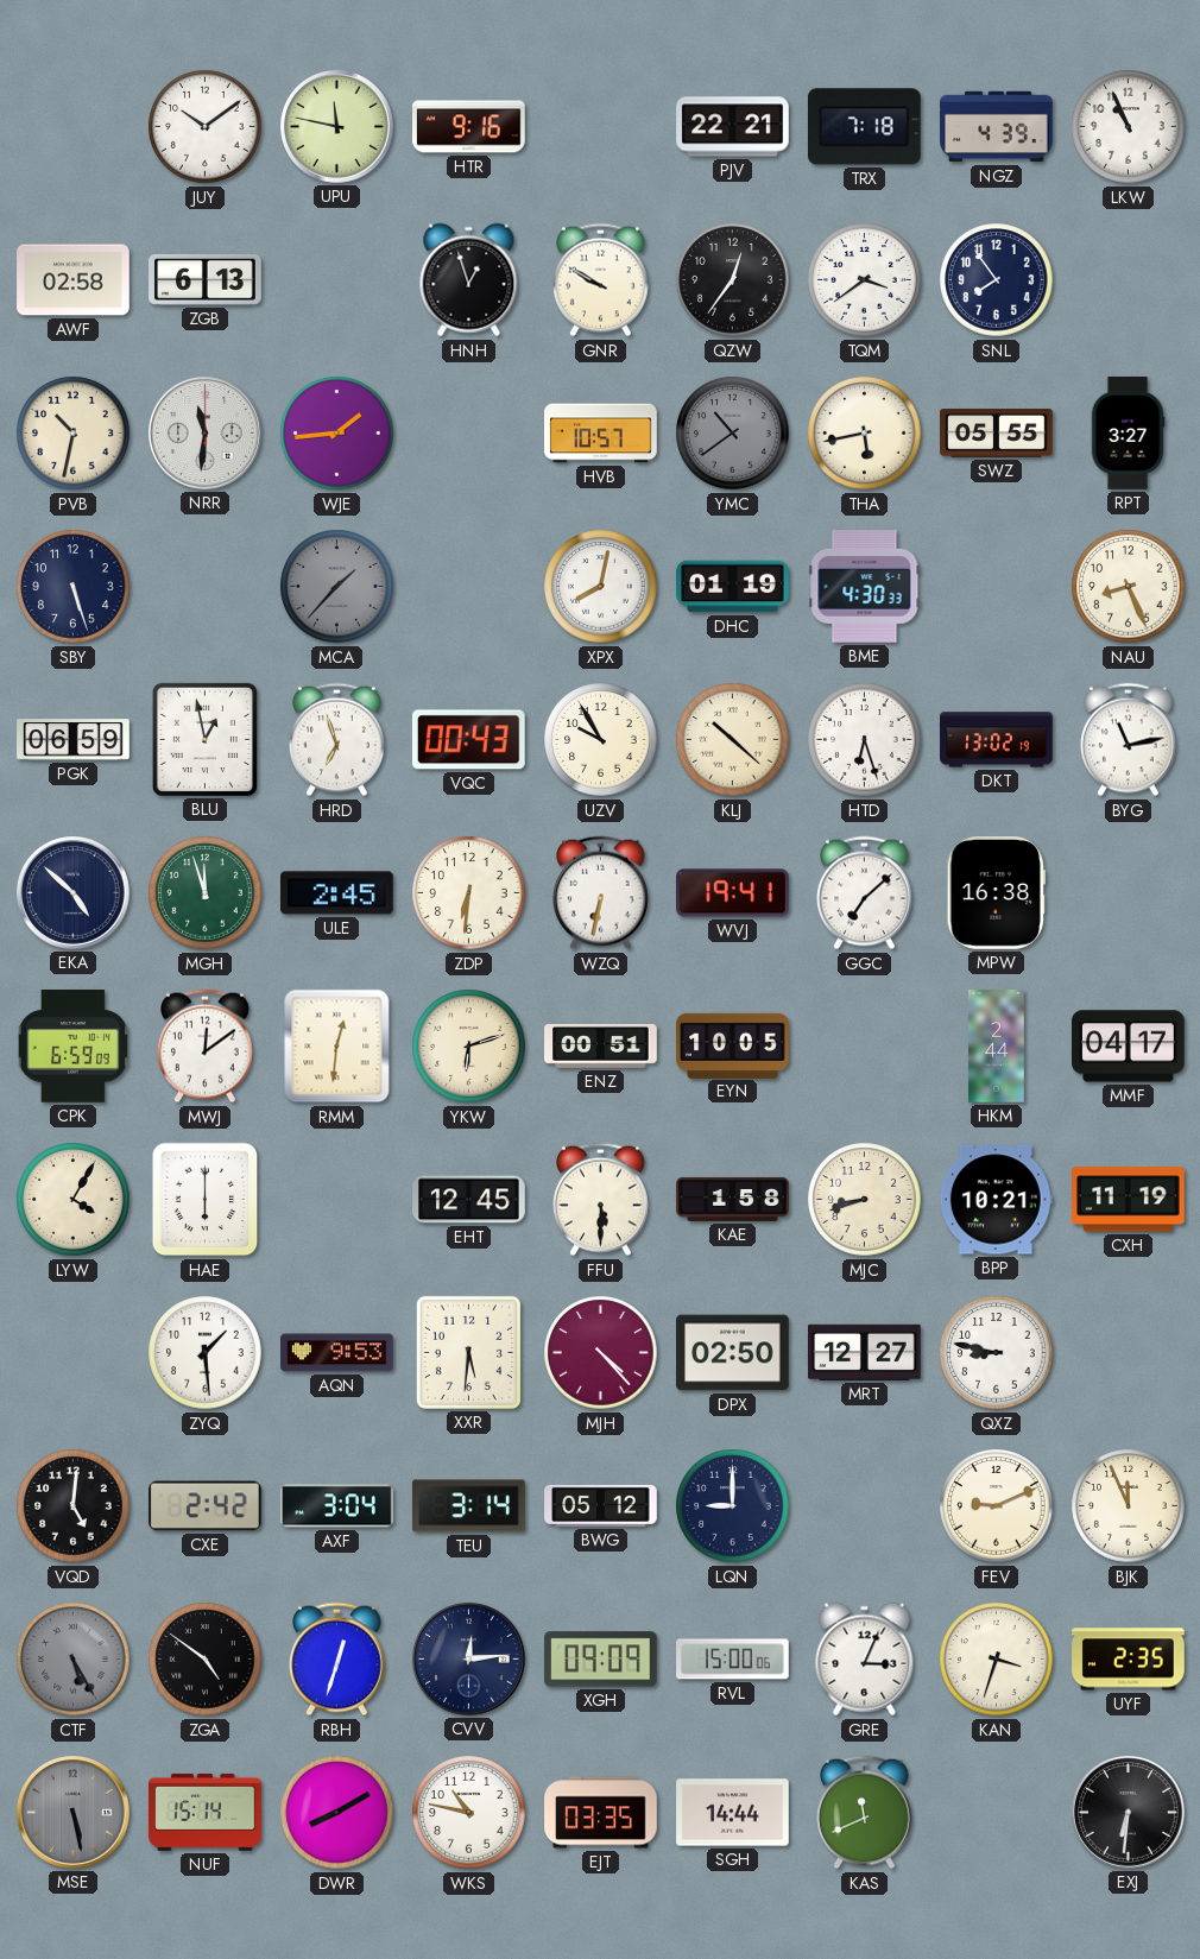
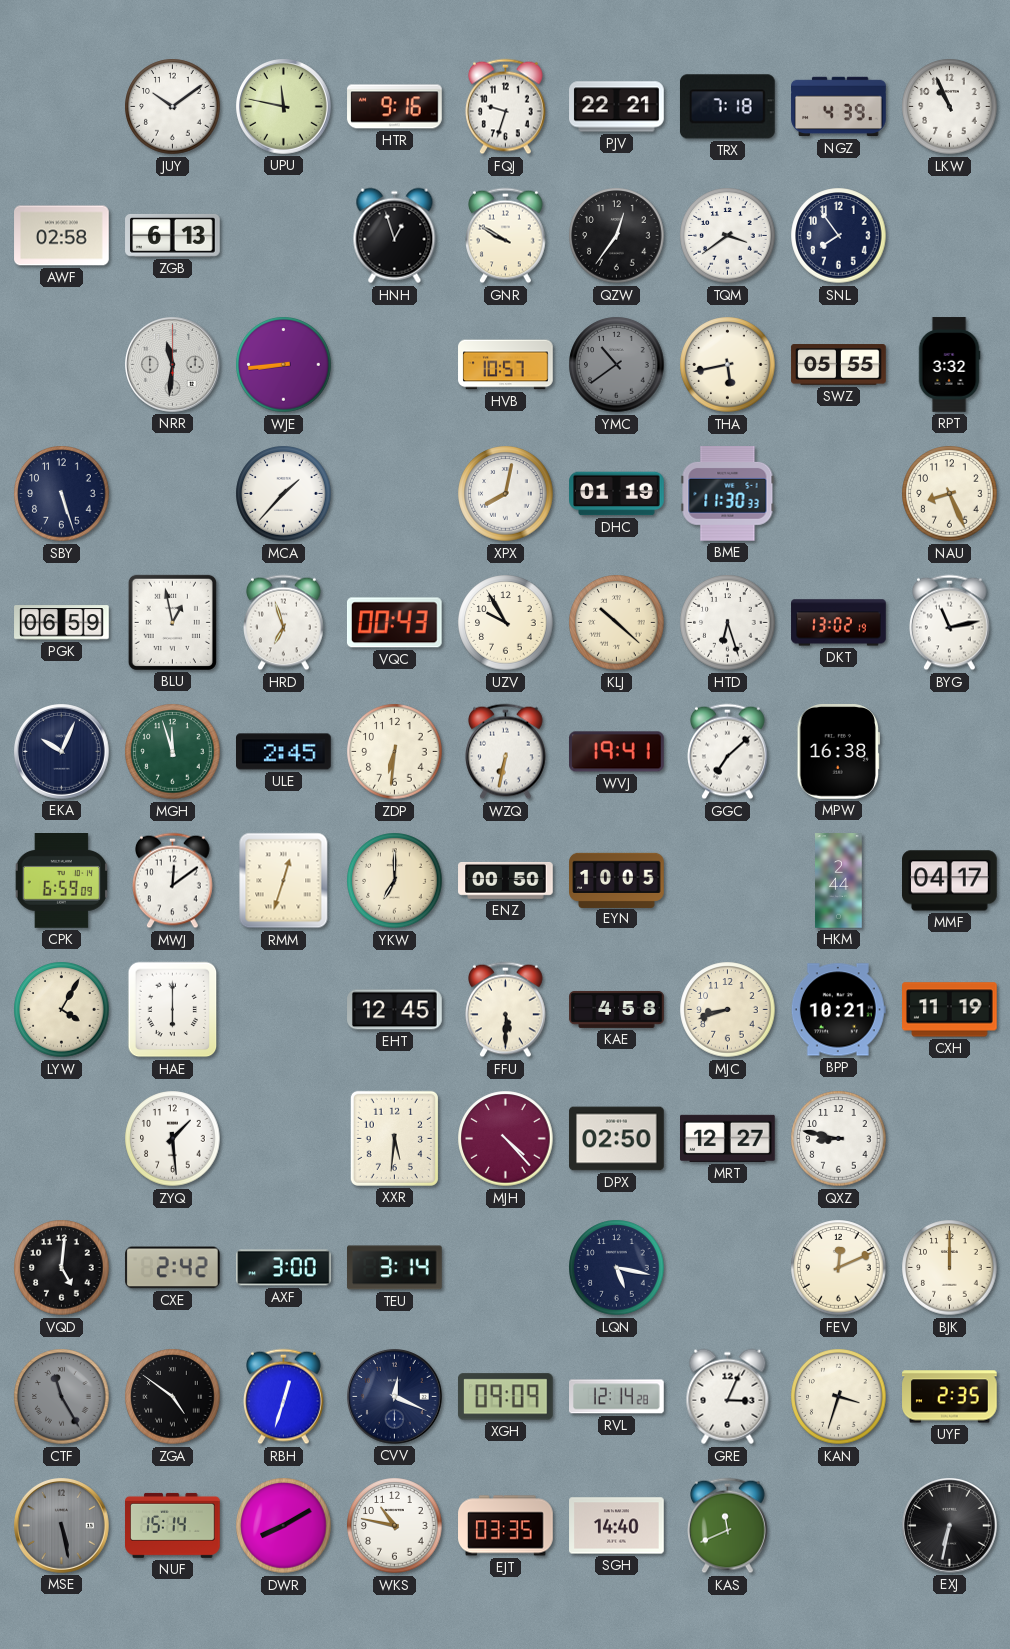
FQJ: none -> 9:33 (506, 107)
PVB: 10:32 -> none (74, 434)
WJE: 1:44 -> 8:44 (284, 365)
RPT: 3:27 -> 3:32 (949, 365)
MCA dial: grey -> white (284, 494)
BME: 4:30 -> 11:30 (728, 494)
EKA: 4:52 -> 10:04 (62, 752)
RMM: 12:31 -> 12:33 (284, 881)
YKW: 6:12 -> 7:00 (395, 881)
ENZ: 00:51 -> 00:50 (506, 880)
KAE: 1:58 -> 4:58 (617, 1009)
AQN: 9:53 -> none (337, 1353)
AXF: 3:04 -> 3:00 (284, 1268)
BWG: 05:12 -> none (601, 1505)
LQN: 9:00 -> 5:17 (617, 1268)
FEV: 9:11 -> 12:11 (839, 1268)
BJK: 11:56 -> 12:00 (950, 1268)
CTF: 5:25 -> 11:25 (62, 1397)
CVV: 12:14 -> 12:19 (395, 1397)
RVL: 15:00 -> 12:14 (617, 1397)
SGH: 14:44 -> 14:40 (617, 1526)
EXJ: 6:31 -> 6:32 (950, 1526)
